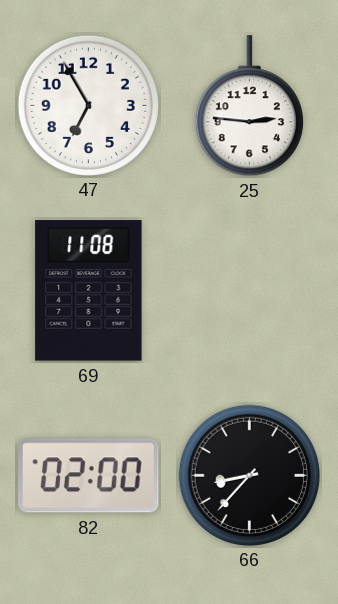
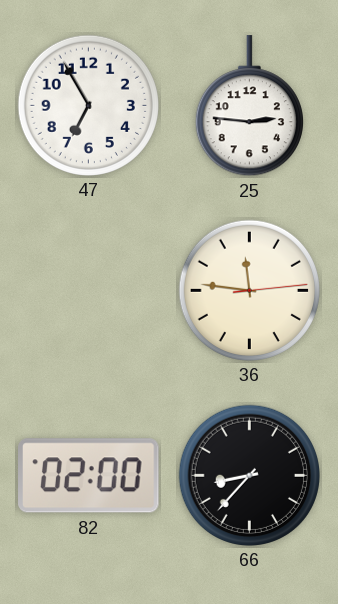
69: 11:08 -> none (89, 291)
36: none -> 11:46 (249, 290)
